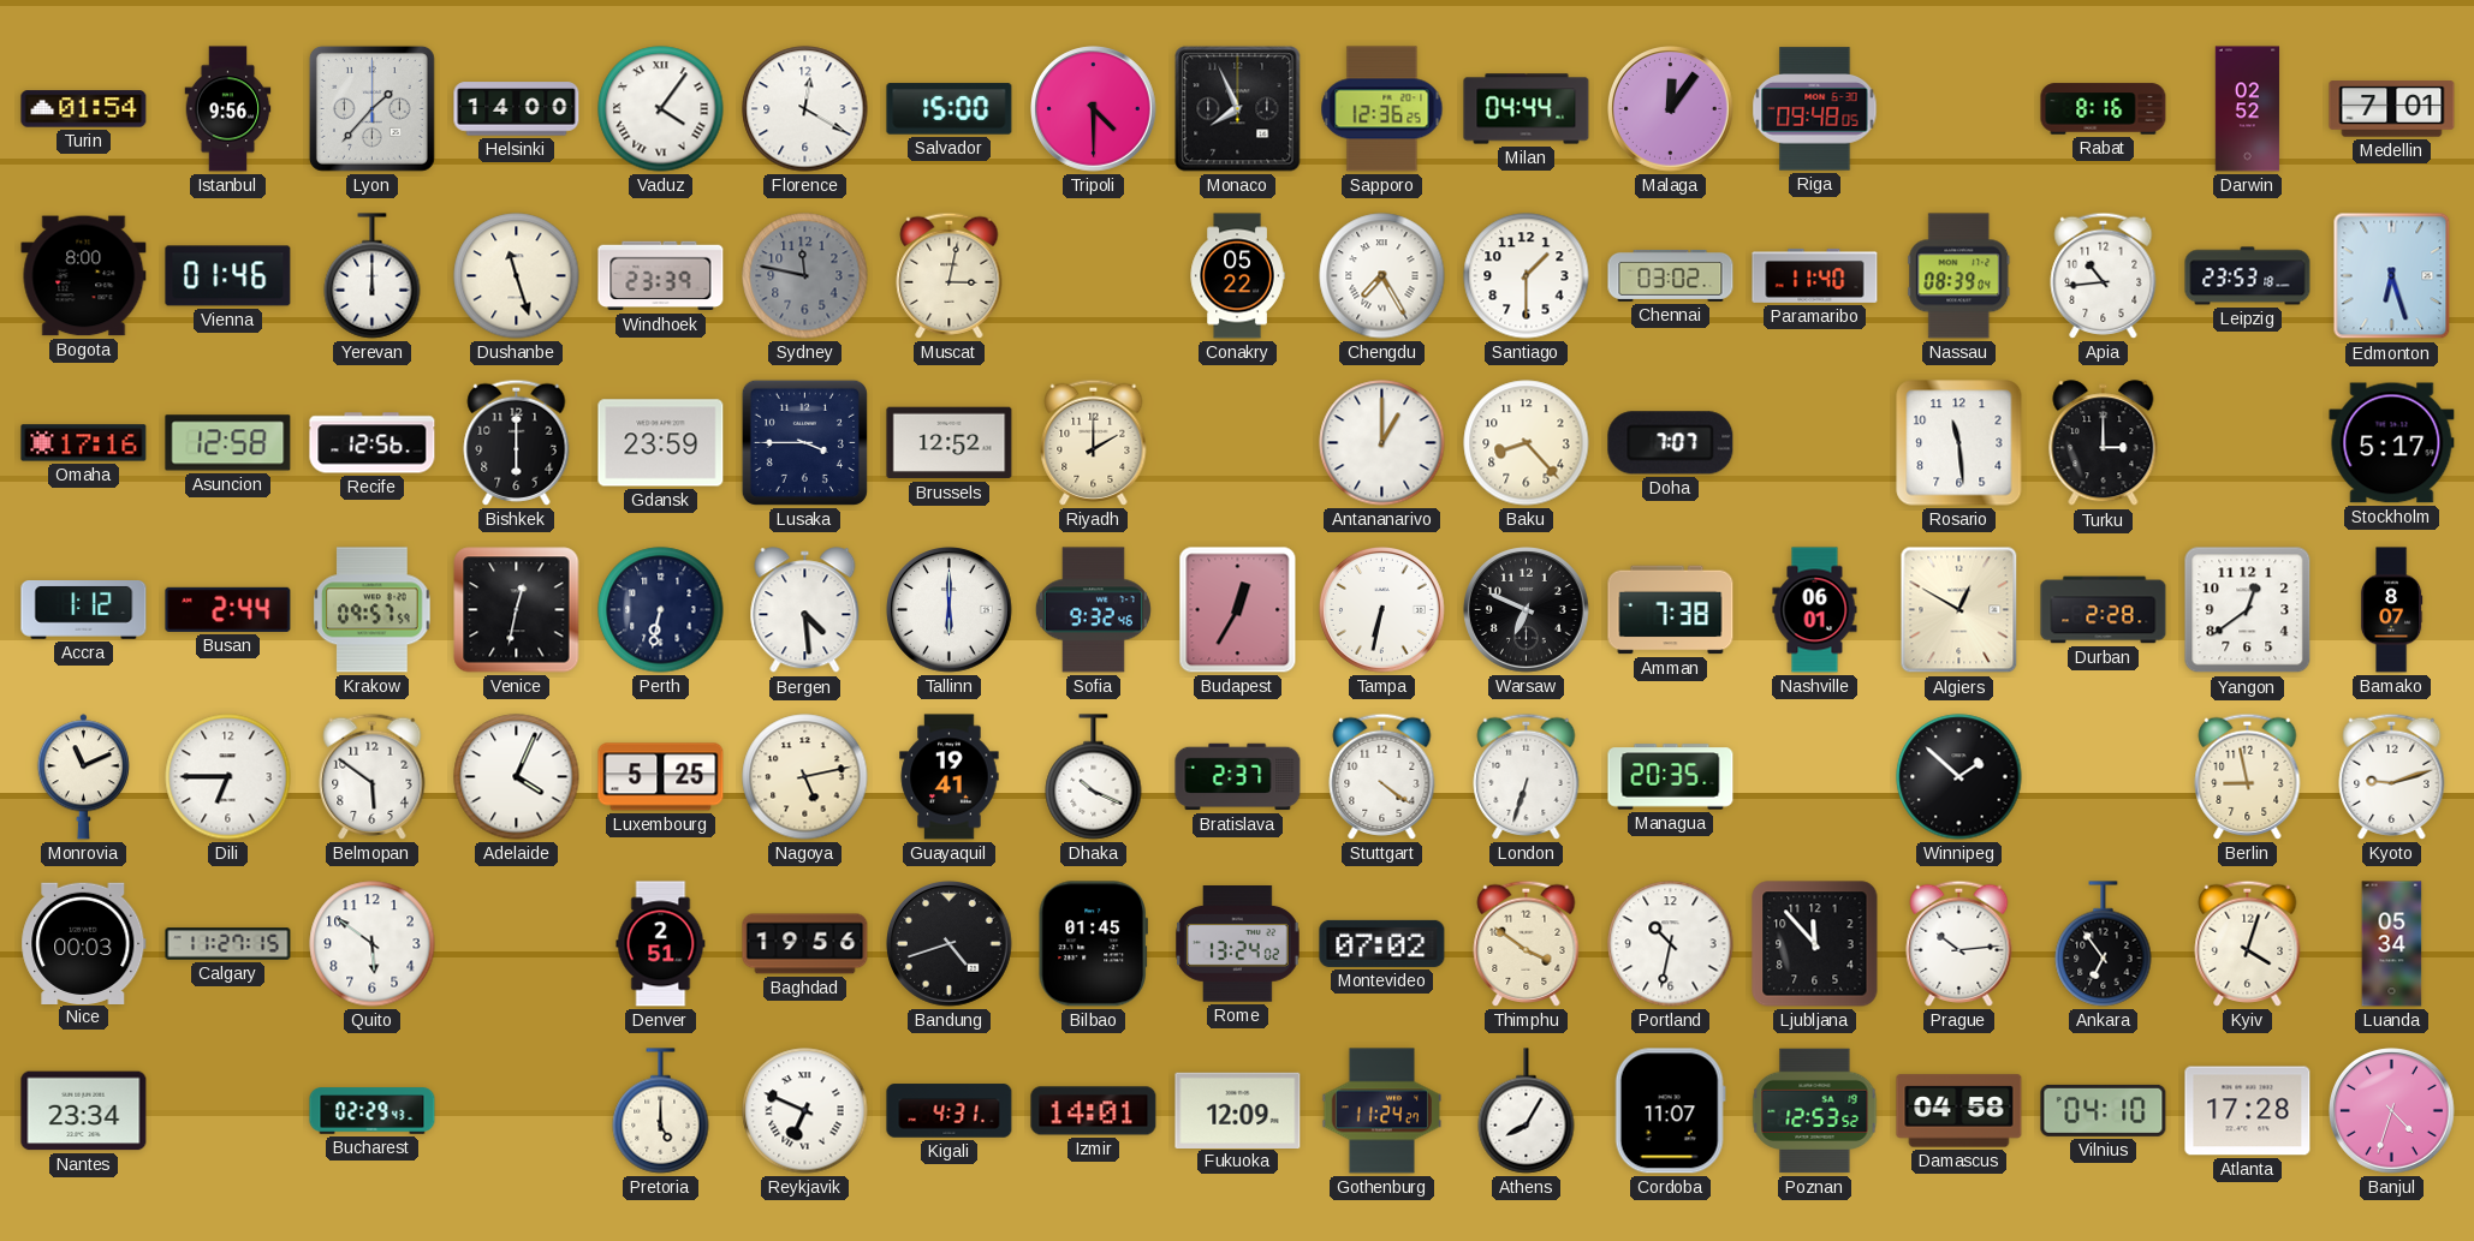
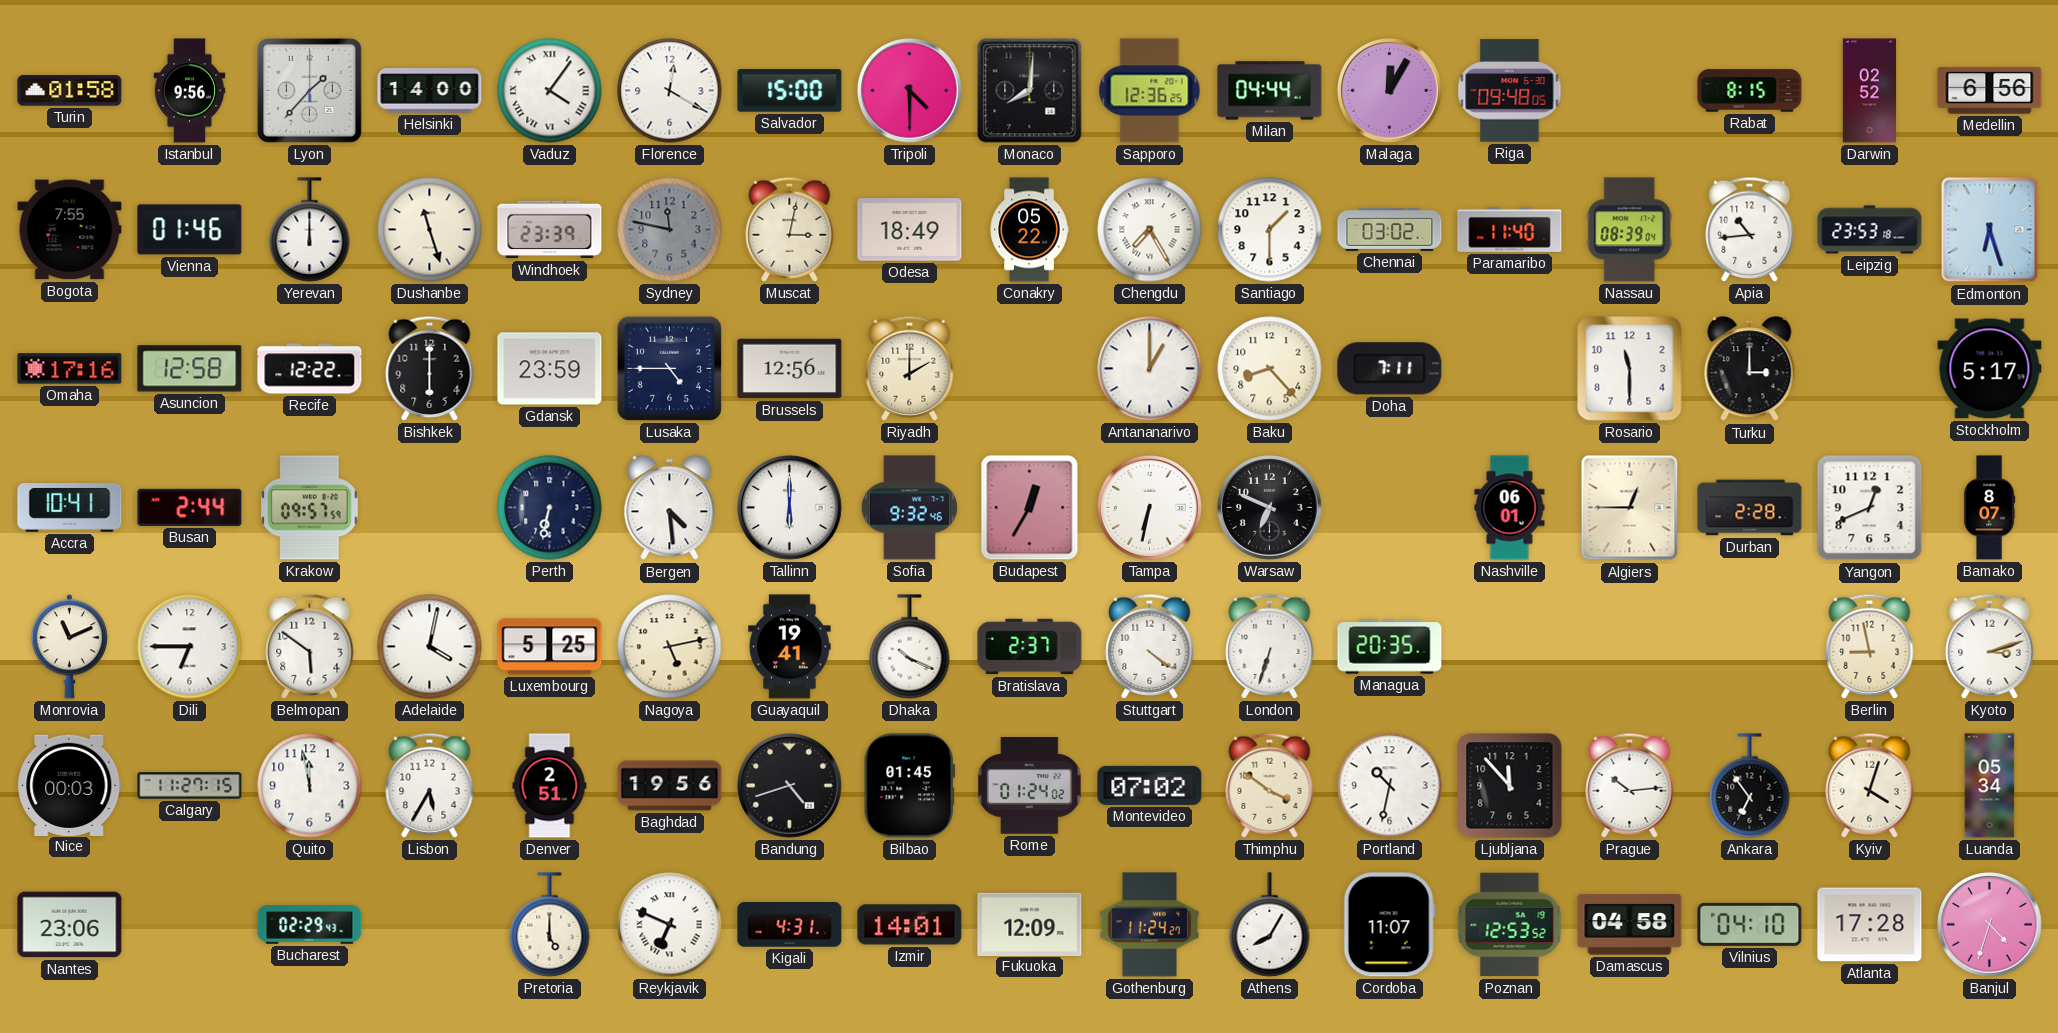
Turin: 01:54 -> 01:58 (70, 91)
Monaco: 7:56 -> 8:01 (1030, 91)
Malaga: 12:06 -> 12:05 (1390, 91)
Rabat: 8:16 -> 8:15 (1750, 91)
Medellin: 7:01 -> 6:56 (1990, 91)
Bogota: 8:00 -> 7:55 (70, 230)
Odesa: none -> 18:49 (910, 230)
Recife: 12:56 -> 12:22 (310, 369)
Lusaka: 3:45 -> 4:45 (669, 368)
Brussels: 12:52 -> 12:56 (790, 369)
Doha: 7:07 -> 7:11 (1390, 369)
Rosario: 11:29 -> 11:30 (1630, 369)
Accra: 1:12 -> 10:41 (70, 508)
Venice: 12:32 -> none (517, 610)
Amman: 7:38 -> none (1671, 610)
Algiers: 12:50 -> 12:45 (1630, 508)
Yangon: 12:39 -> 12:41 (1870, 508)
Adelaide: 4:04 -> 4:02 (430, 647)
Winnipeg: 1:52 -> none (1959, 777)
Kyoto: 9:12 -> 3:12 (1990, 646)
Quito: 5:51 -> 11:58 (310, 786)
Lisbon: none -> 5:35 (430, 785)
Rome: 13:24 -> 01:24 (1030, 786)
Nantes: 23:34 -> 23:06 (70, 925)
